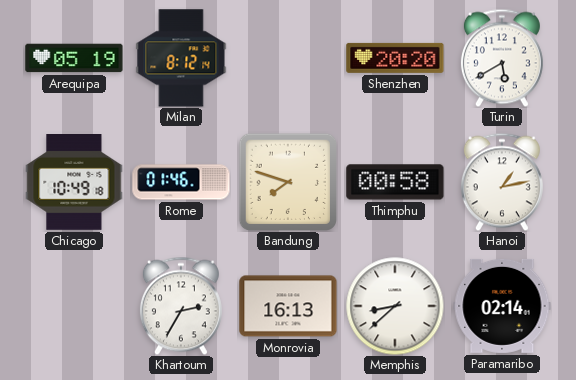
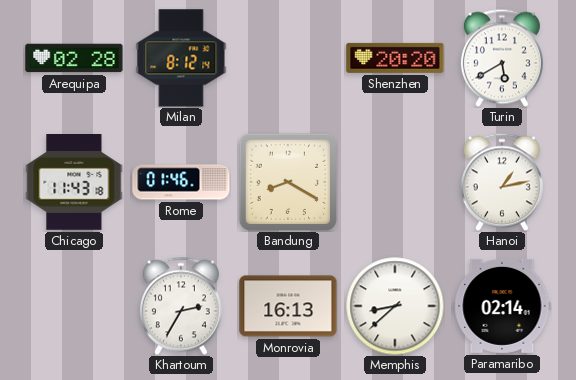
Arequipa: 05:19 -> 02:28 (74, 58)
Chicago: 10:49 -> 11:43 (74, 183)
Bandung: 7:48 -> 8:20 (287, 181)
Thimphu: 00:58 -> none (395, 182)
